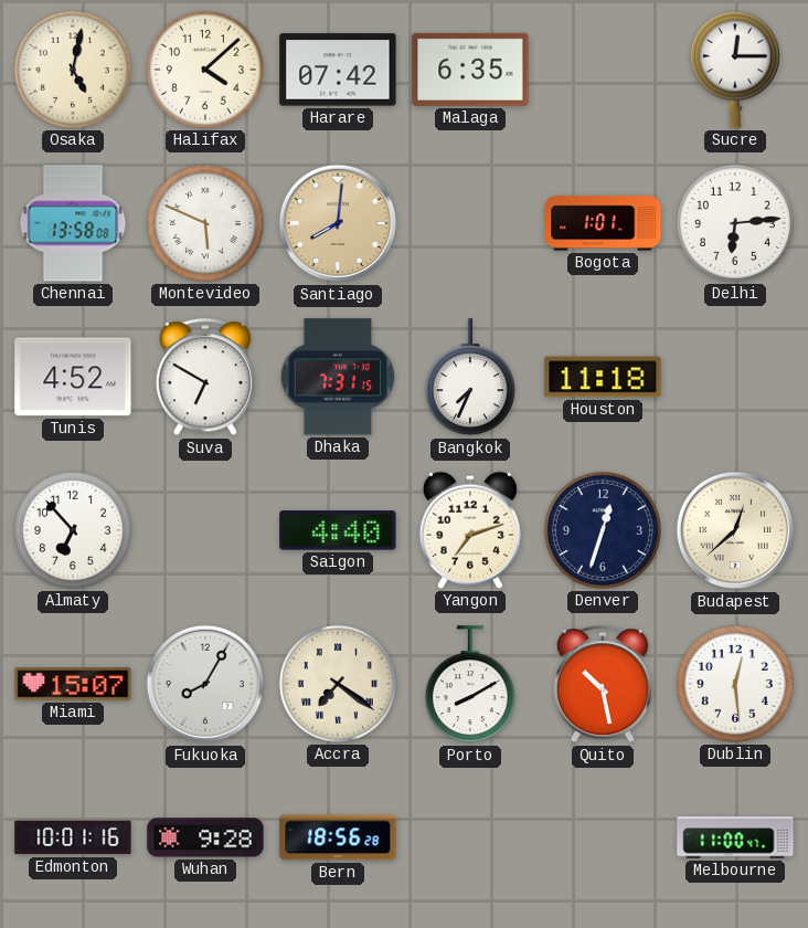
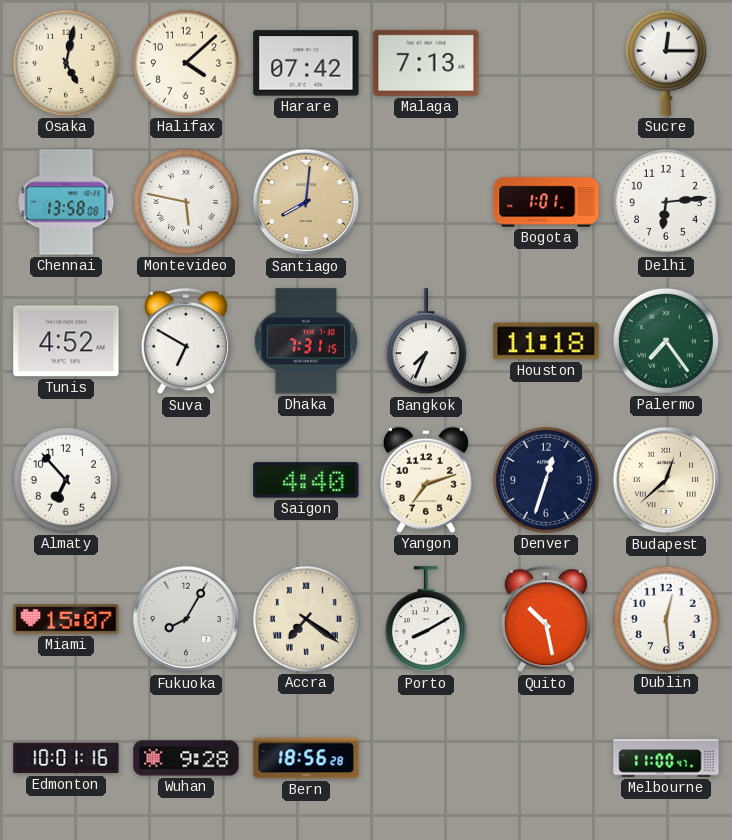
Malaga: 6:35 -> 7:13 (426, 63)
Montevideo: 5:49 -> 5:47 (186, 202)
Palermo: none -> 7:24 (666, 341)
